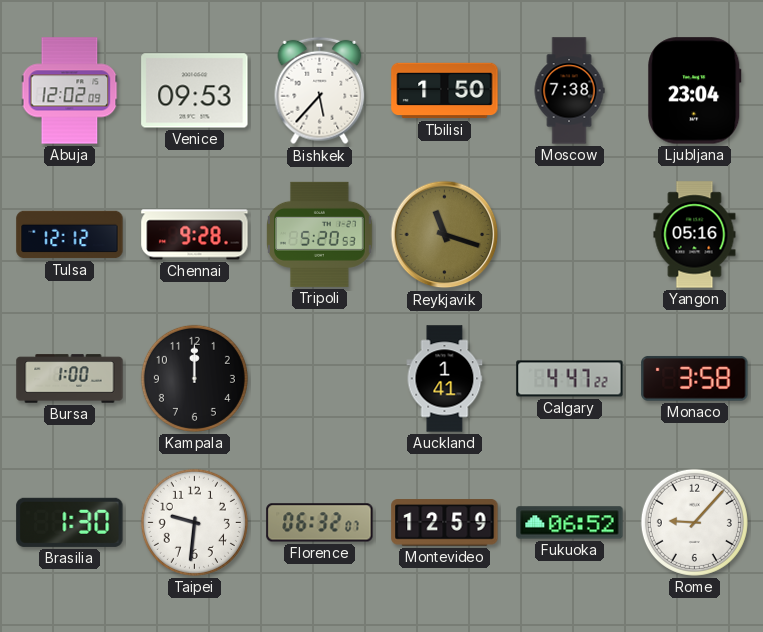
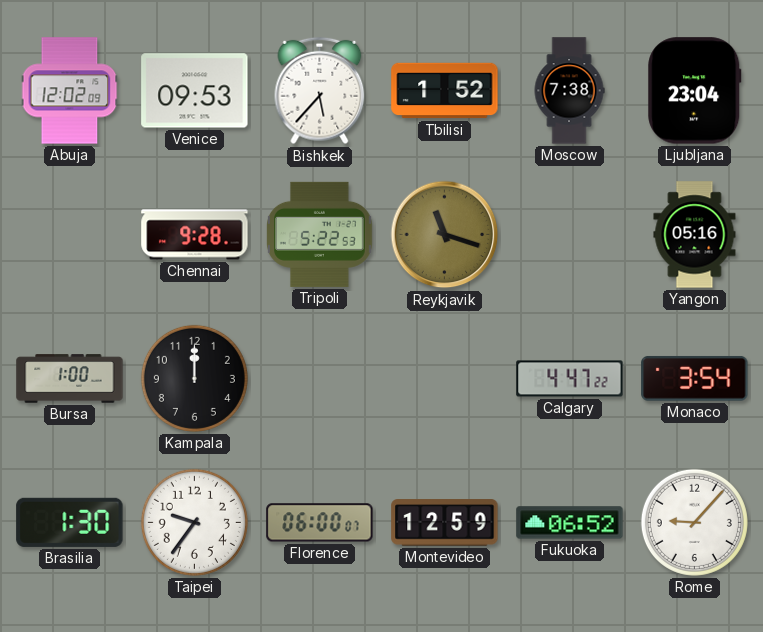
Tbilisi: 1:50 -> 1:52 (445, 91)
Tulsa: 12:12 -> none (70, 235)
Tripoli: 5:20 -> 5:22 (320, 234)
Auckland: 1:41 -> none (445, 379)
Monaco: 3:58 -> 3:54 (695, 378)
Taipei: 9:31 -> 9:36 (194, 522)
Florence: 06:32 -> 06:00 (320, 523)
